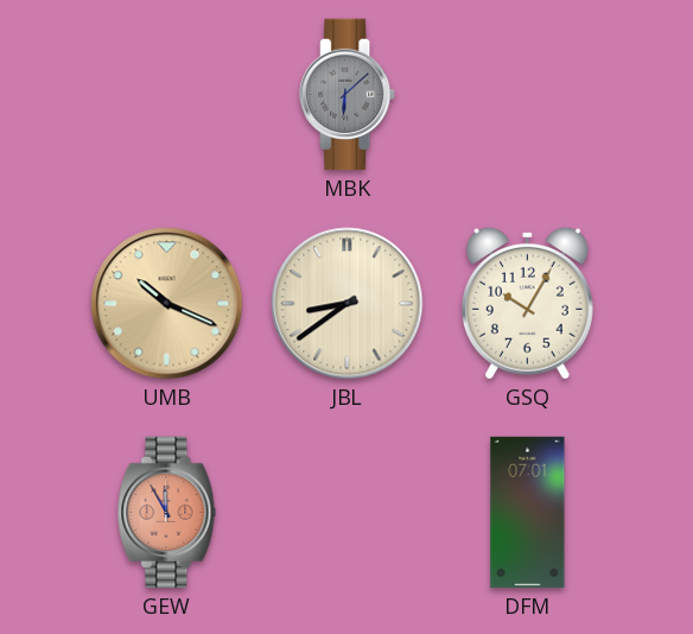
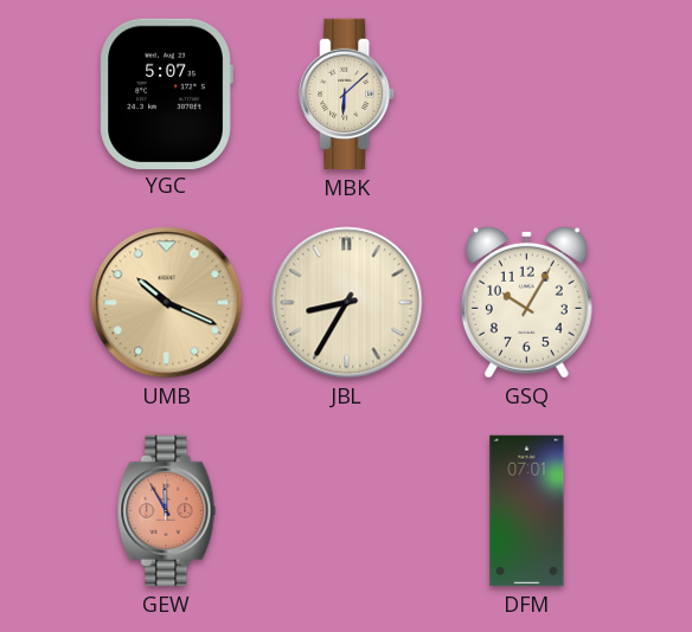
YGC: none -> 5:07 (166, 93)
MBK dial: grey -> cream (347, 95)
JBL: 8:39 -> 8:35 (347, 303)
